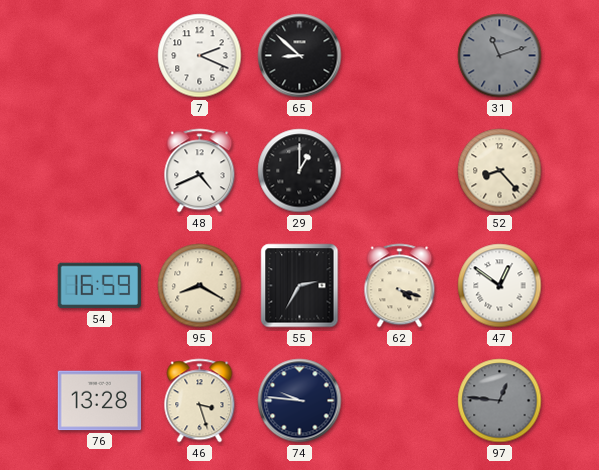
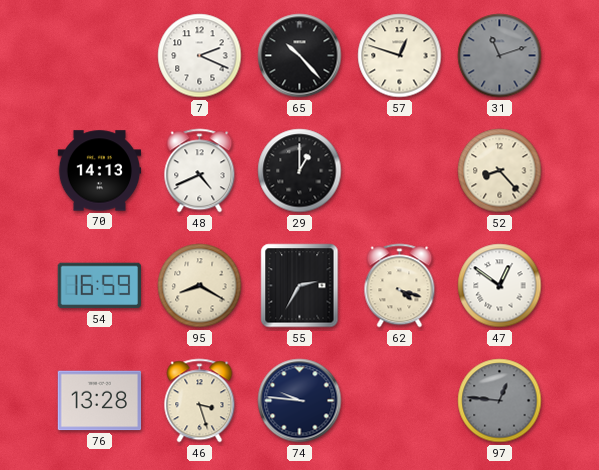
65: 8:52 -> 10:23 (300, 56)
57: none -> 12:48 (400, 56)
70: none -> 14:13 (100, 171)
